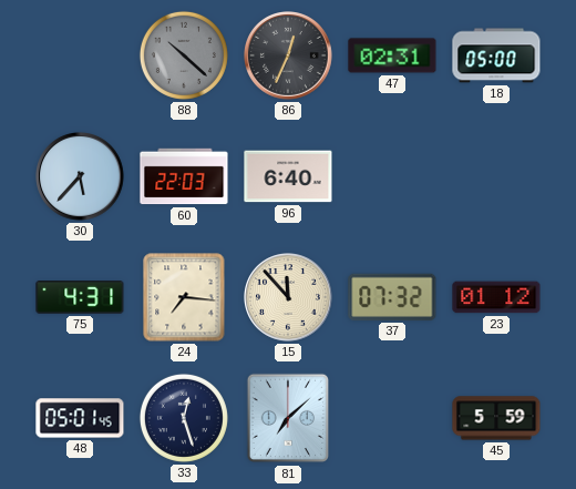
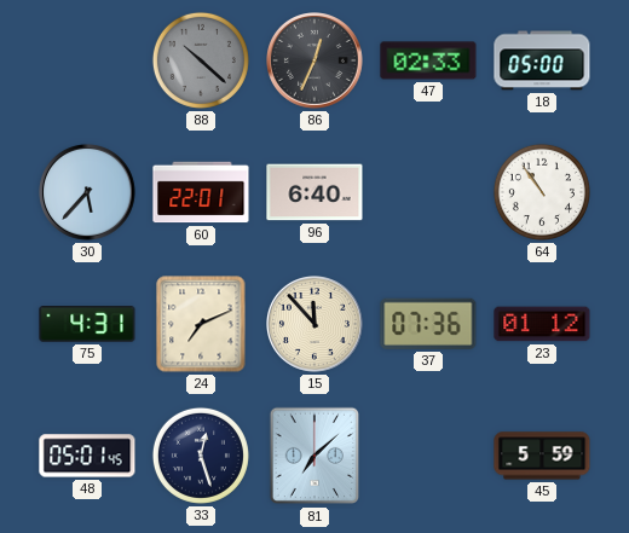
47: 02:31 -> 02:33 (428, 60)
60: 22:03 -> 22:01 (201, 192)
64: none -> 10:54 (542, 192)
24: 7:16 -> 7:11 (201, 324)
37: 07:32 -> 07:36 (428, 324)
